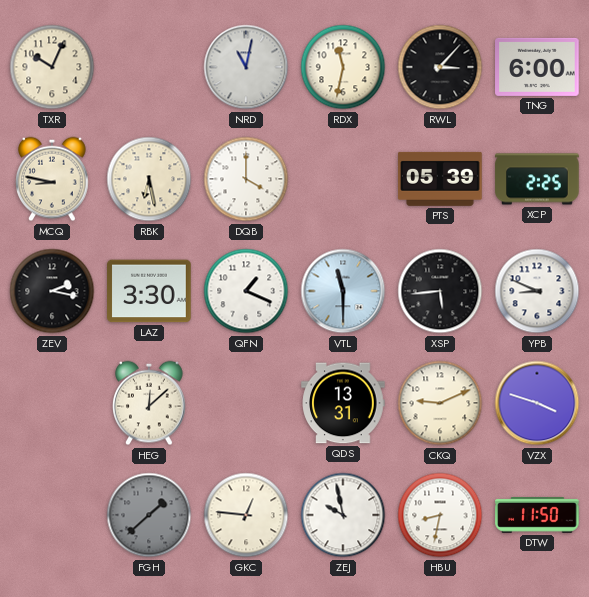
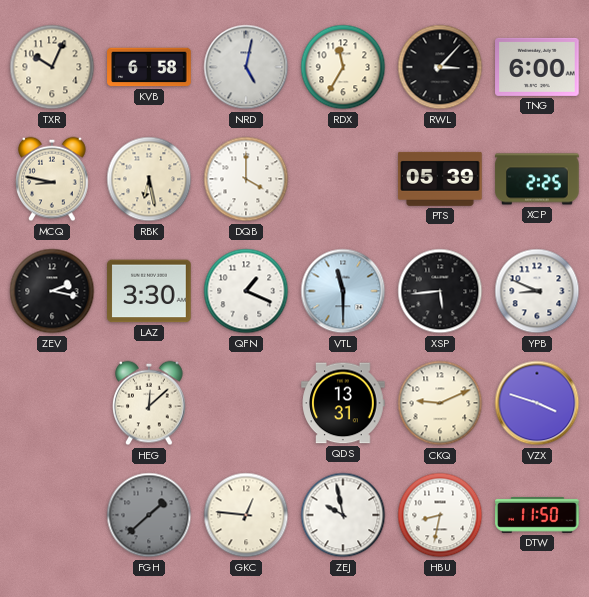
KVB: none -> 6:58 (149, 67)
NRD: 11:02 -> 5:02 (246, 67)
RDX: 11:32 -> 11:35 (343, 67)
